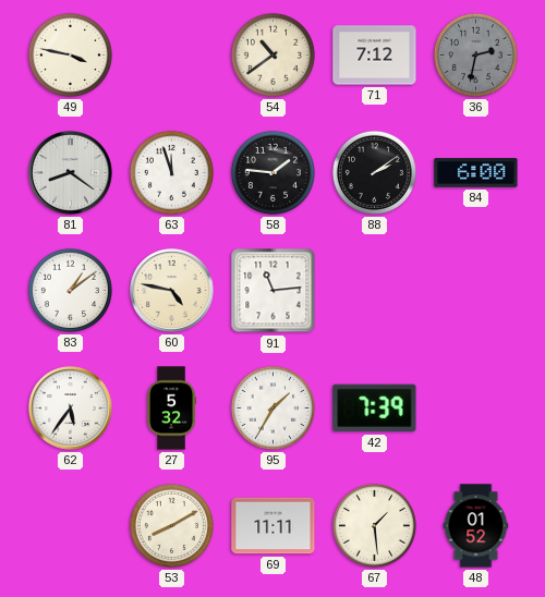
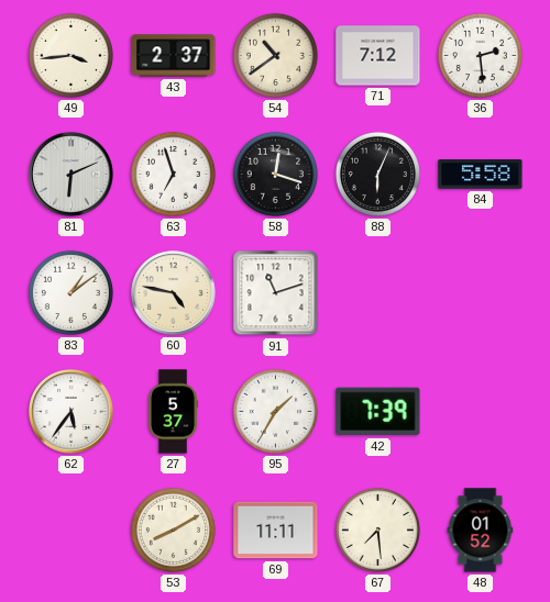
49: 3:47 -> 3:44 (70, 55)
43: none -> 2:37 (174, 56)
36: 2:32 -> 2:29 (480, 55)
36 dial: grey -> white (480, 55)
81: 8:21 -> 6:11 (71, 175)
63: 11:57 -> 6:57 (173, 174)
58: 1:46 -> 12:18 (275, 174)
88: 2:09 -> 6:04 (377, 174)
84: 6:00 -> 5:58 (481, 175)
91: 11:14 -> 11:12 (276, 293)
27: 5:32 -> 5:37 (174, 412)
67: 1:29 -> 7:29 (377, 529)
